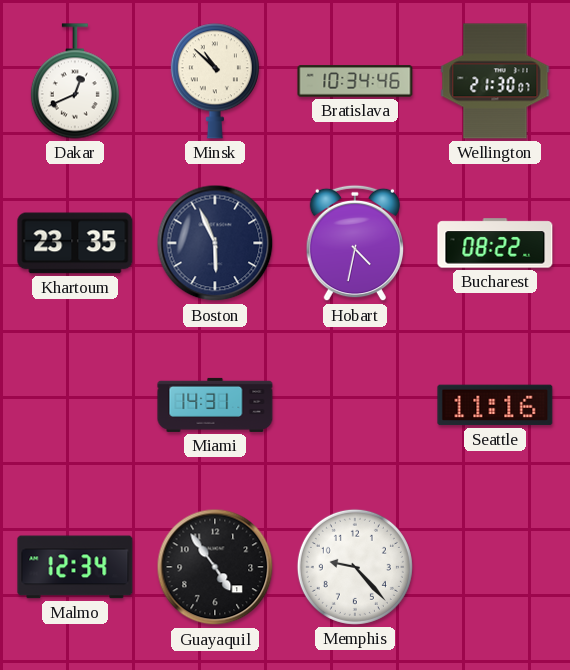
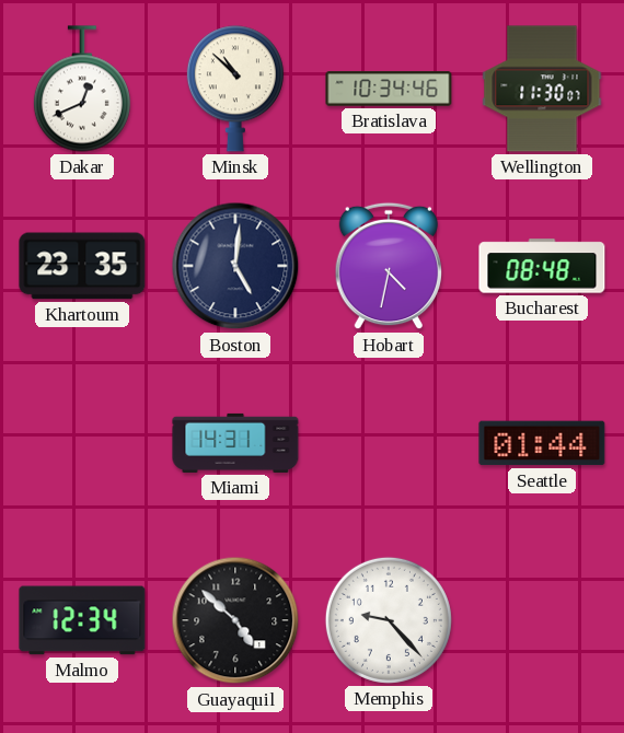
Wellington: 21:30 -> 11:30 (542, 89)
Boston: 5:56 -> 5:01 (235, 266)
Bucharest: 08:22 -> 08:48 (542, 266)
Seattle: 11:16 -> 01:44 (542, 443)
Guayaquil: 4:54 -> 4:52 (235, 620)
